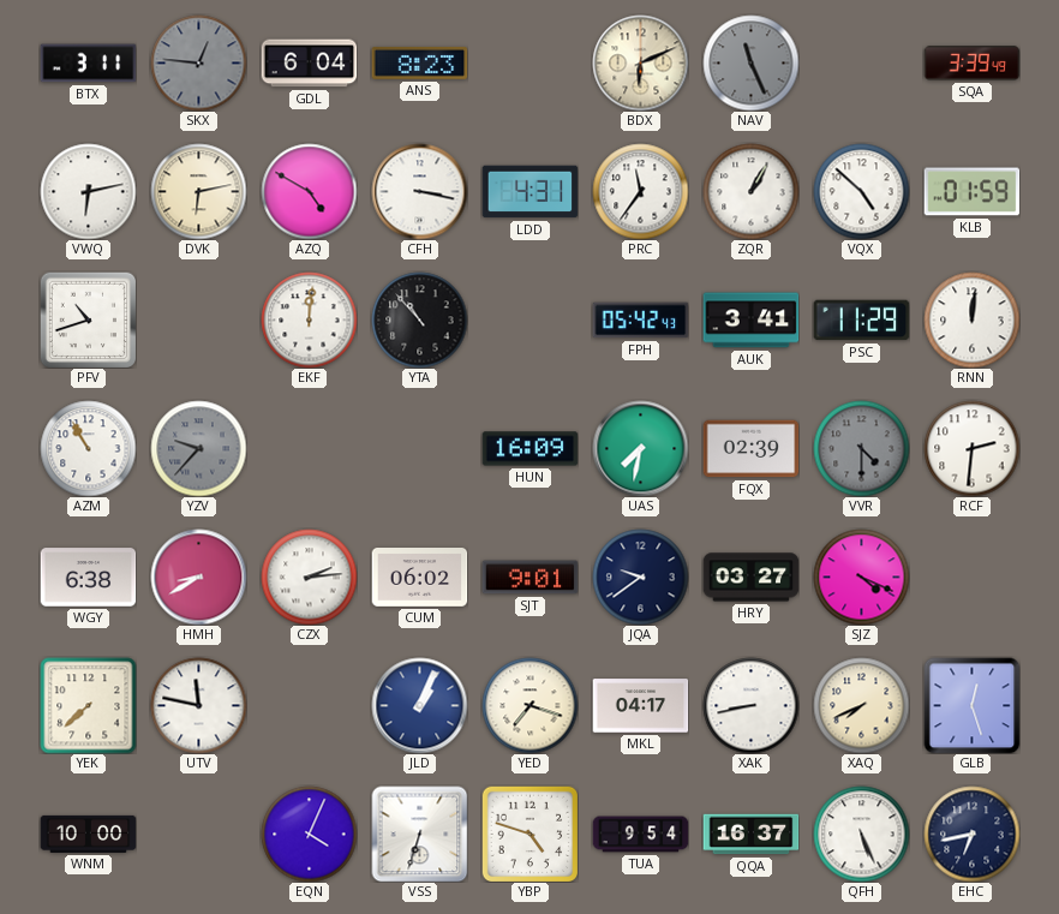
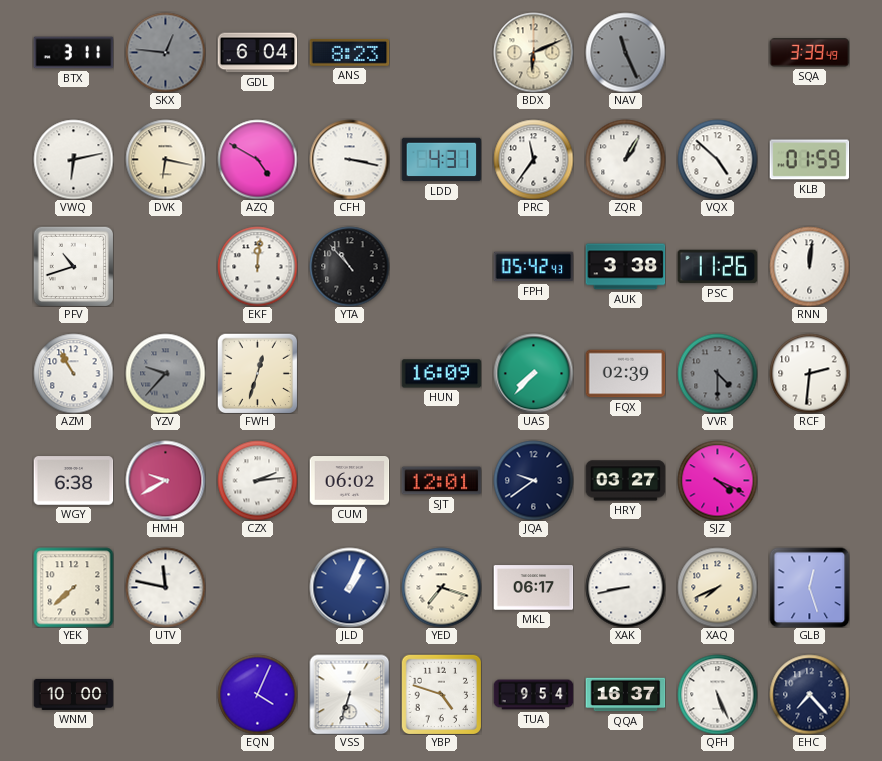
DVK: 6:13 -> 6:17 (165, 159)
AUK: 3:41 -> 3:38 (625, 267)
PSC: 11:29 -> 11:26 (717, 267)
FWH: none -> 12:33 (257, 373)
UAS: 7:32 -> 7:37 (533, 373)
HMH: 8:40 -> 9:40 (165, 480)
SJT: 9:01 -> 12:01 (441, 481)
MKL: 04:17 -> 06:17 (533, 588)
EHC: 6:43 -> 7:23 (809, 694)
